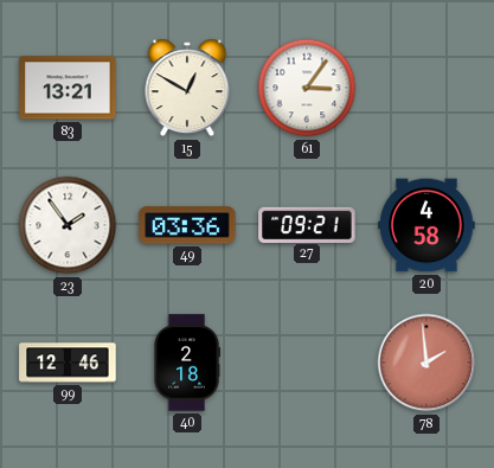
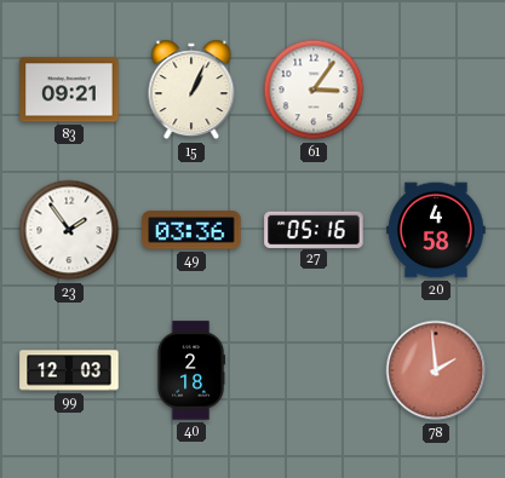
83: 13:21 -> 09:21 (69, 90)
15: 12:50 -> 1:04 (191, 90)
27: 09:21 -> 05:16 (314, 229)
99: 12:46 -> 12:03 (69, 370)
